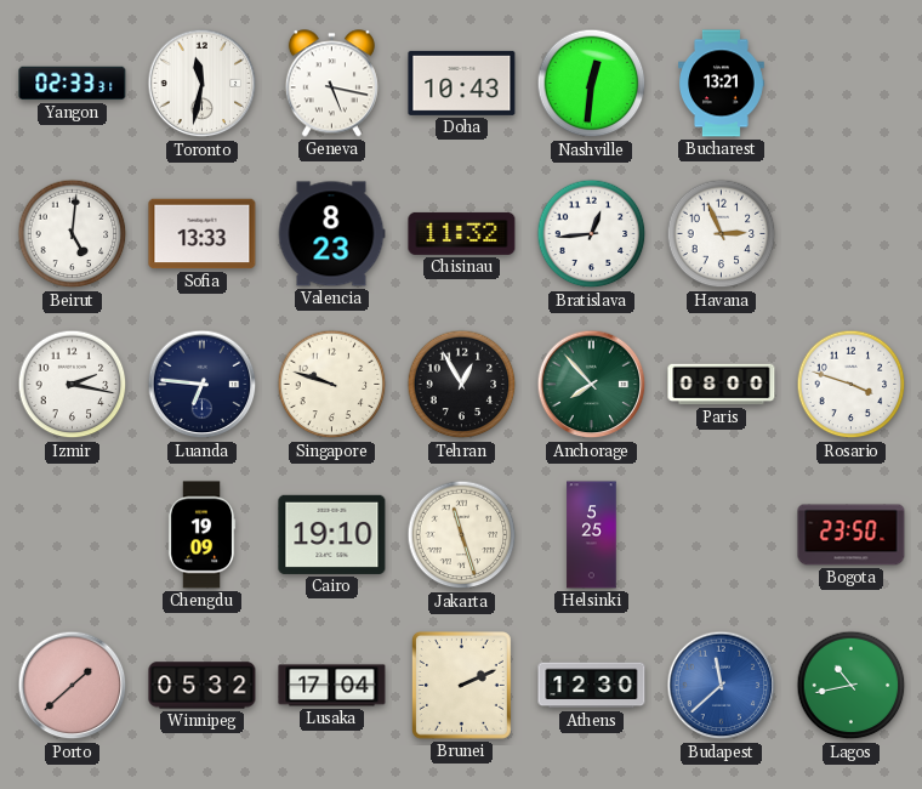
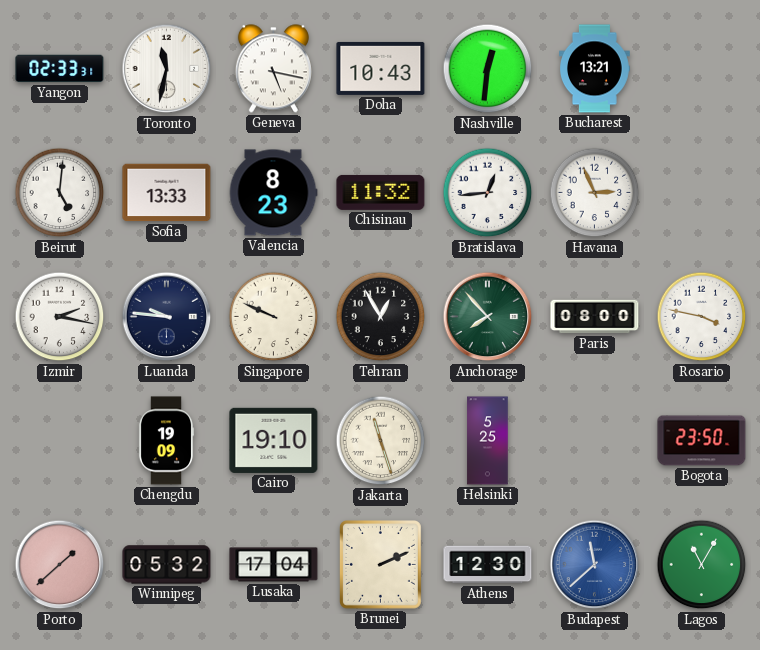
Luanda: 6:46 -> 9:46 (167, 317)
Singapore: 9:48 -> 9:49 (274, 317)
Rosario: 3:48 -> 3:47 (702, 317)
Lagos: 10:43 -> 11:05 (702, 565)
